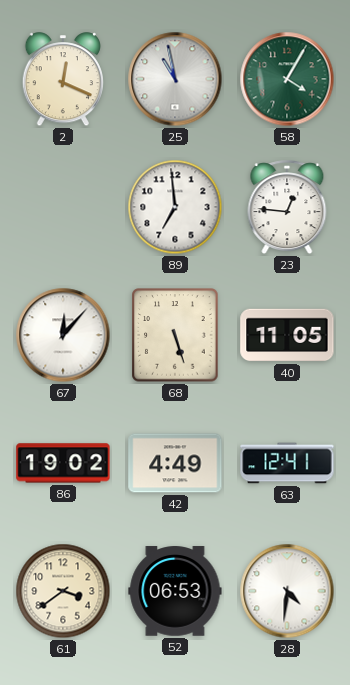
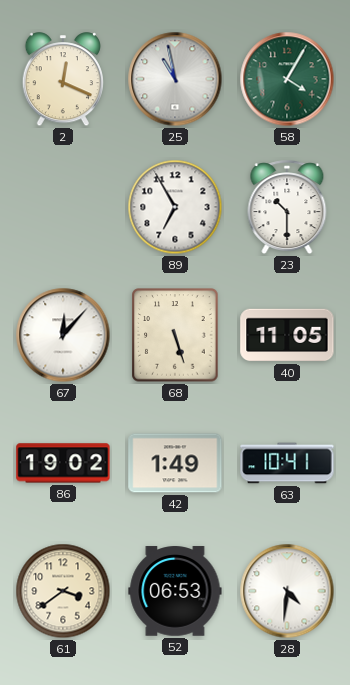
89: 6:59 -> 6:55 (175, 207)
23: 12:46 -> 10:30 (287, 208)
42: 4:49 -> 1:49 (175, 463)
63: 12:41 -> 10:41 (287, 463)
